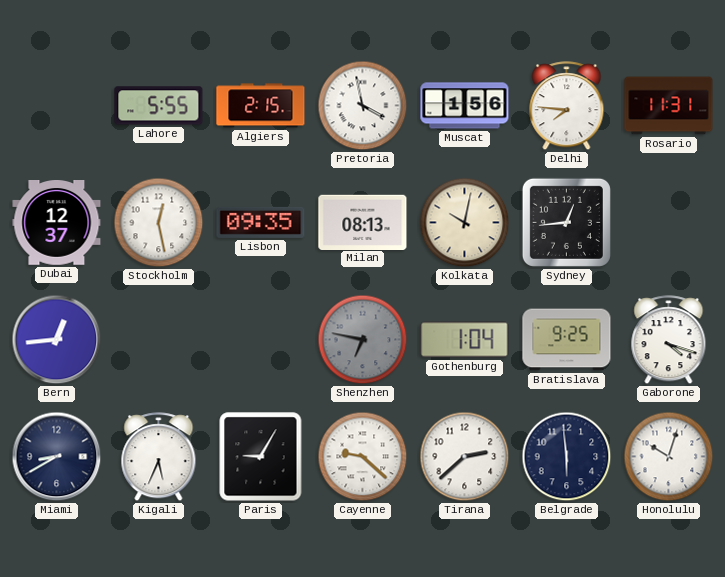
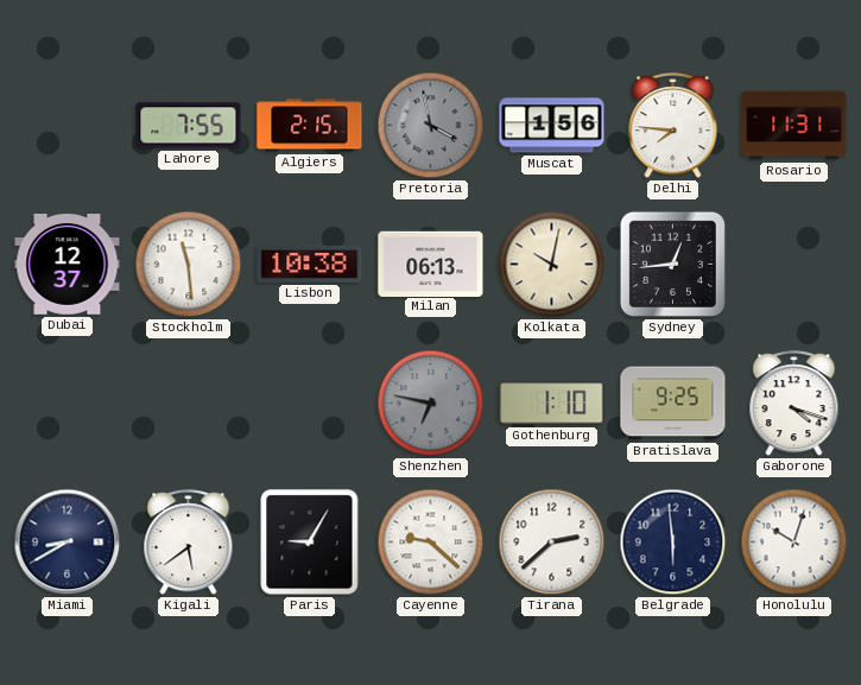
Lahore: 5:55 -> 7:55 (189, 126)
Pretoria dial: white -> grey (431, 126)
Stockholm: 12:28 -> 11:29 (189, 265)
Lisbon: 09:35 -> 10:38 (310, 264)
Milan: 08:13 -> 06:13 (431, 264)
Bern: 12:44 -> none (57, 340)
Gothenburg: 1:04 -> 1:10 (552, 404)
Kigali: 5:34 -> 5:39 (189, 543)
